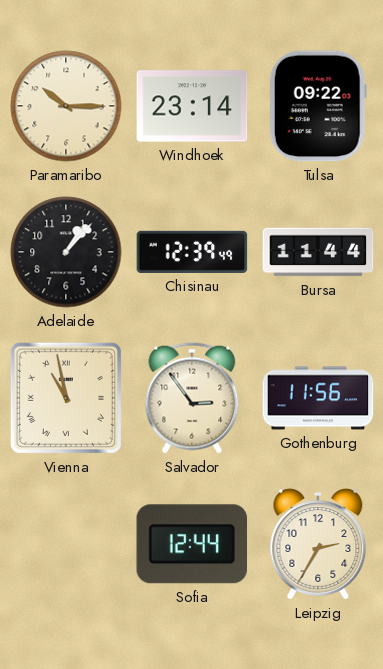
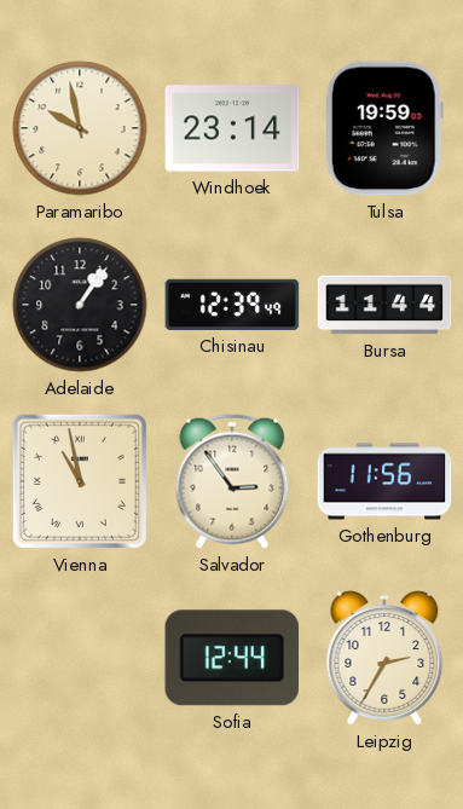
Paramaribo: 10:15 -> 9:58 (80, 128)
Tulsa: 09:22 -> 19:59 (384, 128)
Adelaide: 1:07 -> 1:06 (80, 305)
